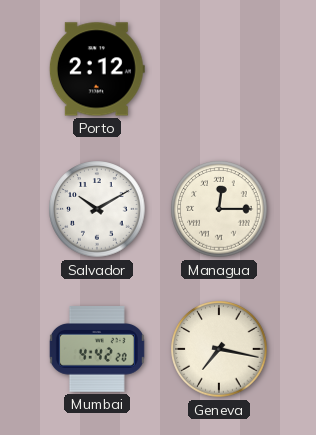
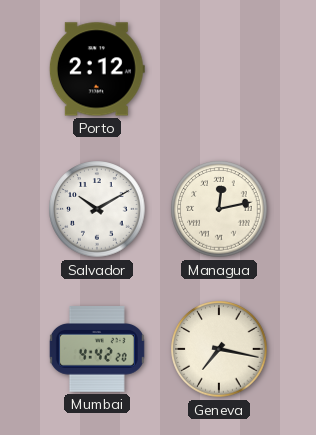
Managua: 12:15 -> 12:13 (219, 209)
